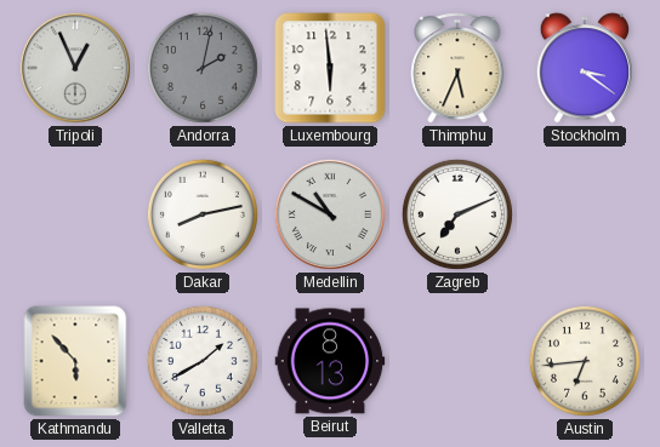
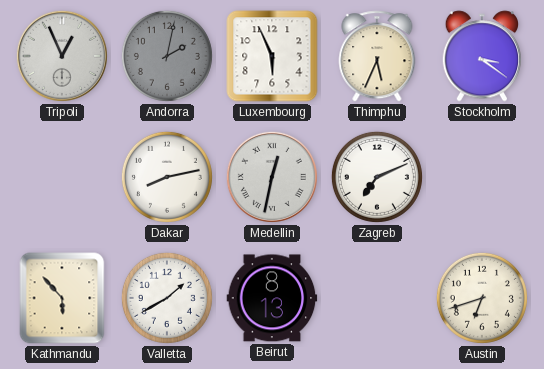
Luxembourg: 5:59 -> 5:56 (272, 56)
Medellin: 10:50 -> 12:32 (272, 177)
Austin: 6:44 -> 6:42 (482, 298)
